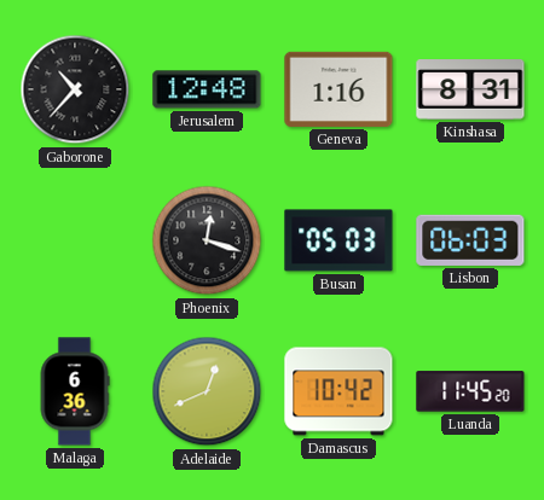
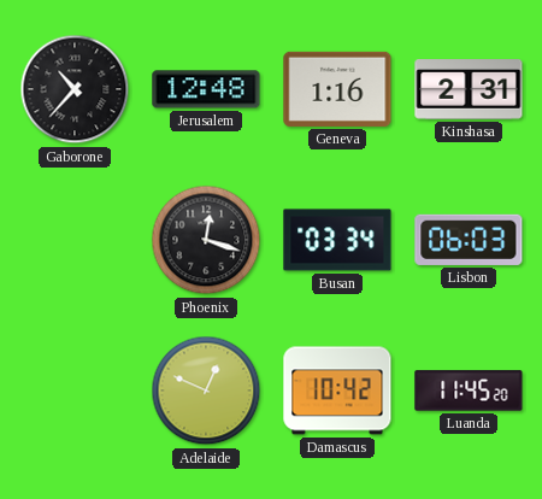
Kinshasa: 8:31 -> 2:31 (469, 89)
Busan: 05:03 -> 03:34 (337, 240)
Malaga: 6:36 -> none (75, 391)
Adelaide: 12:41 -> 12:49 (206, 391)
